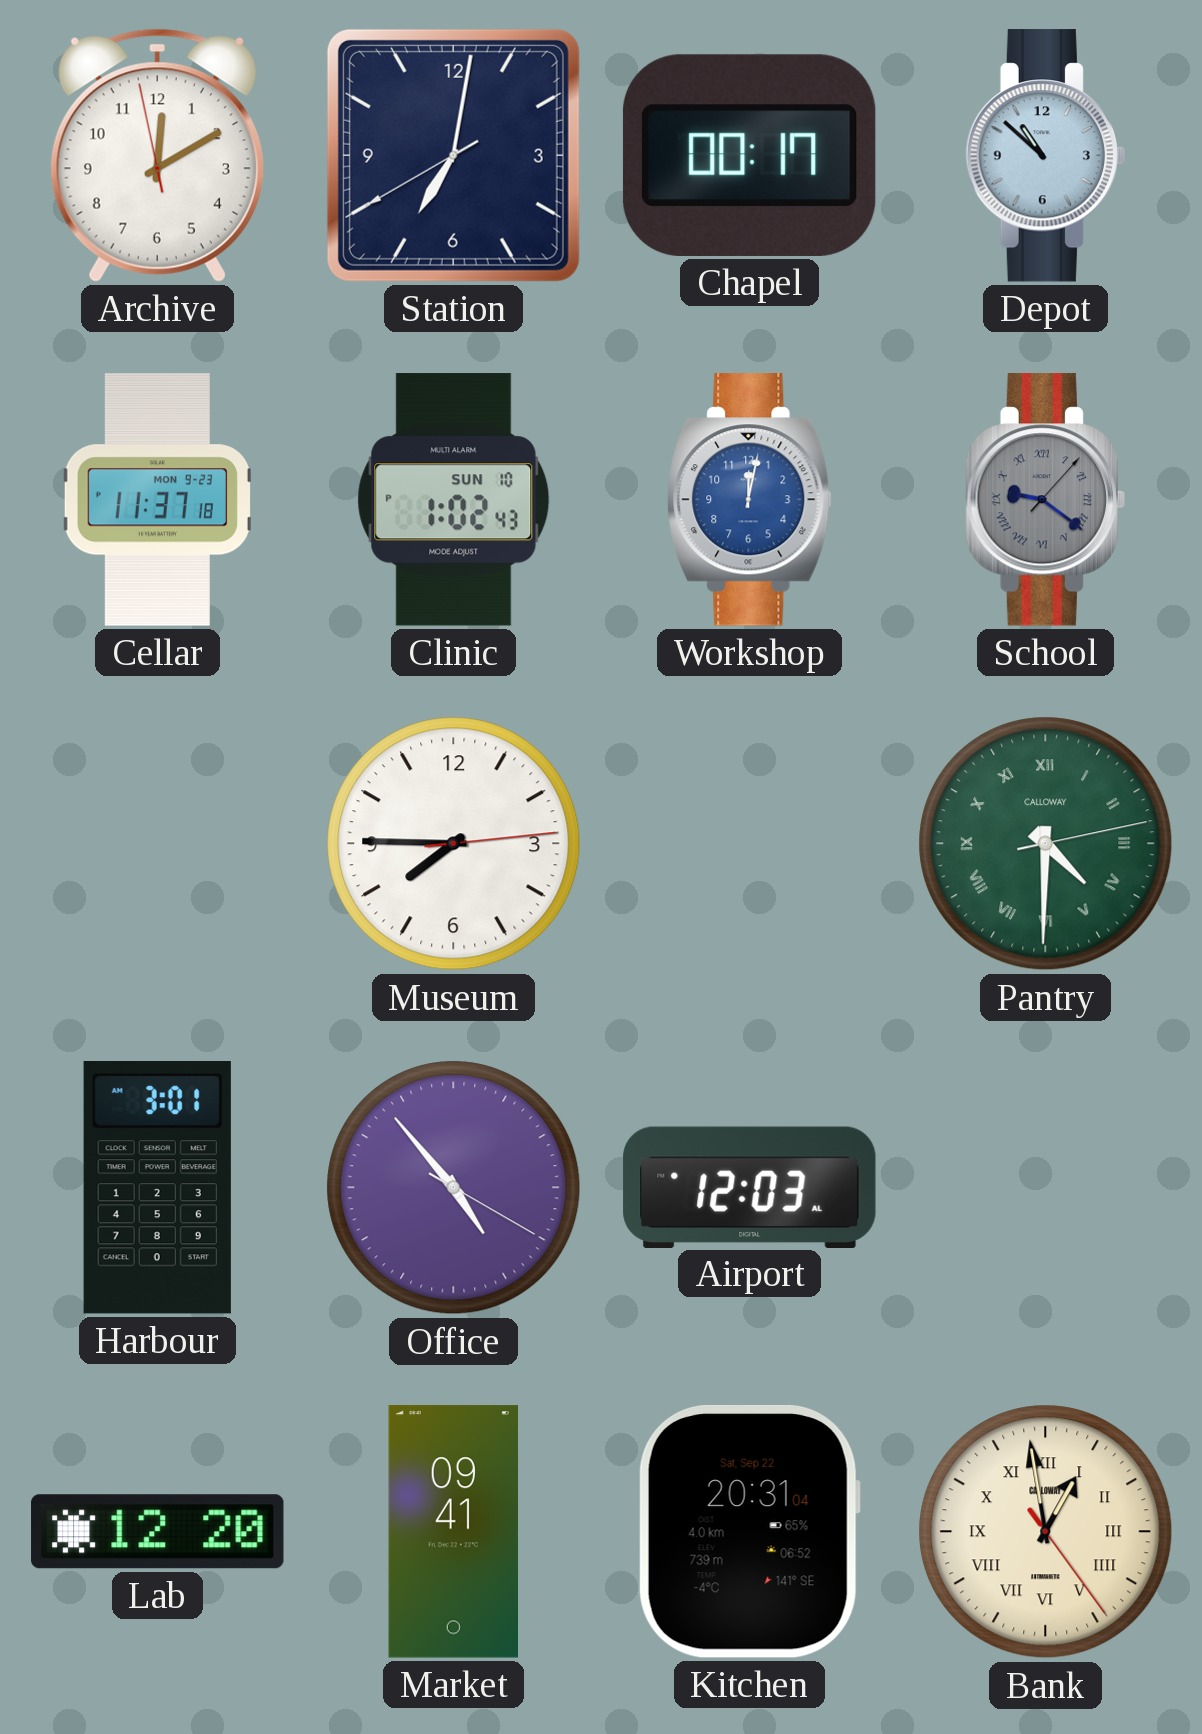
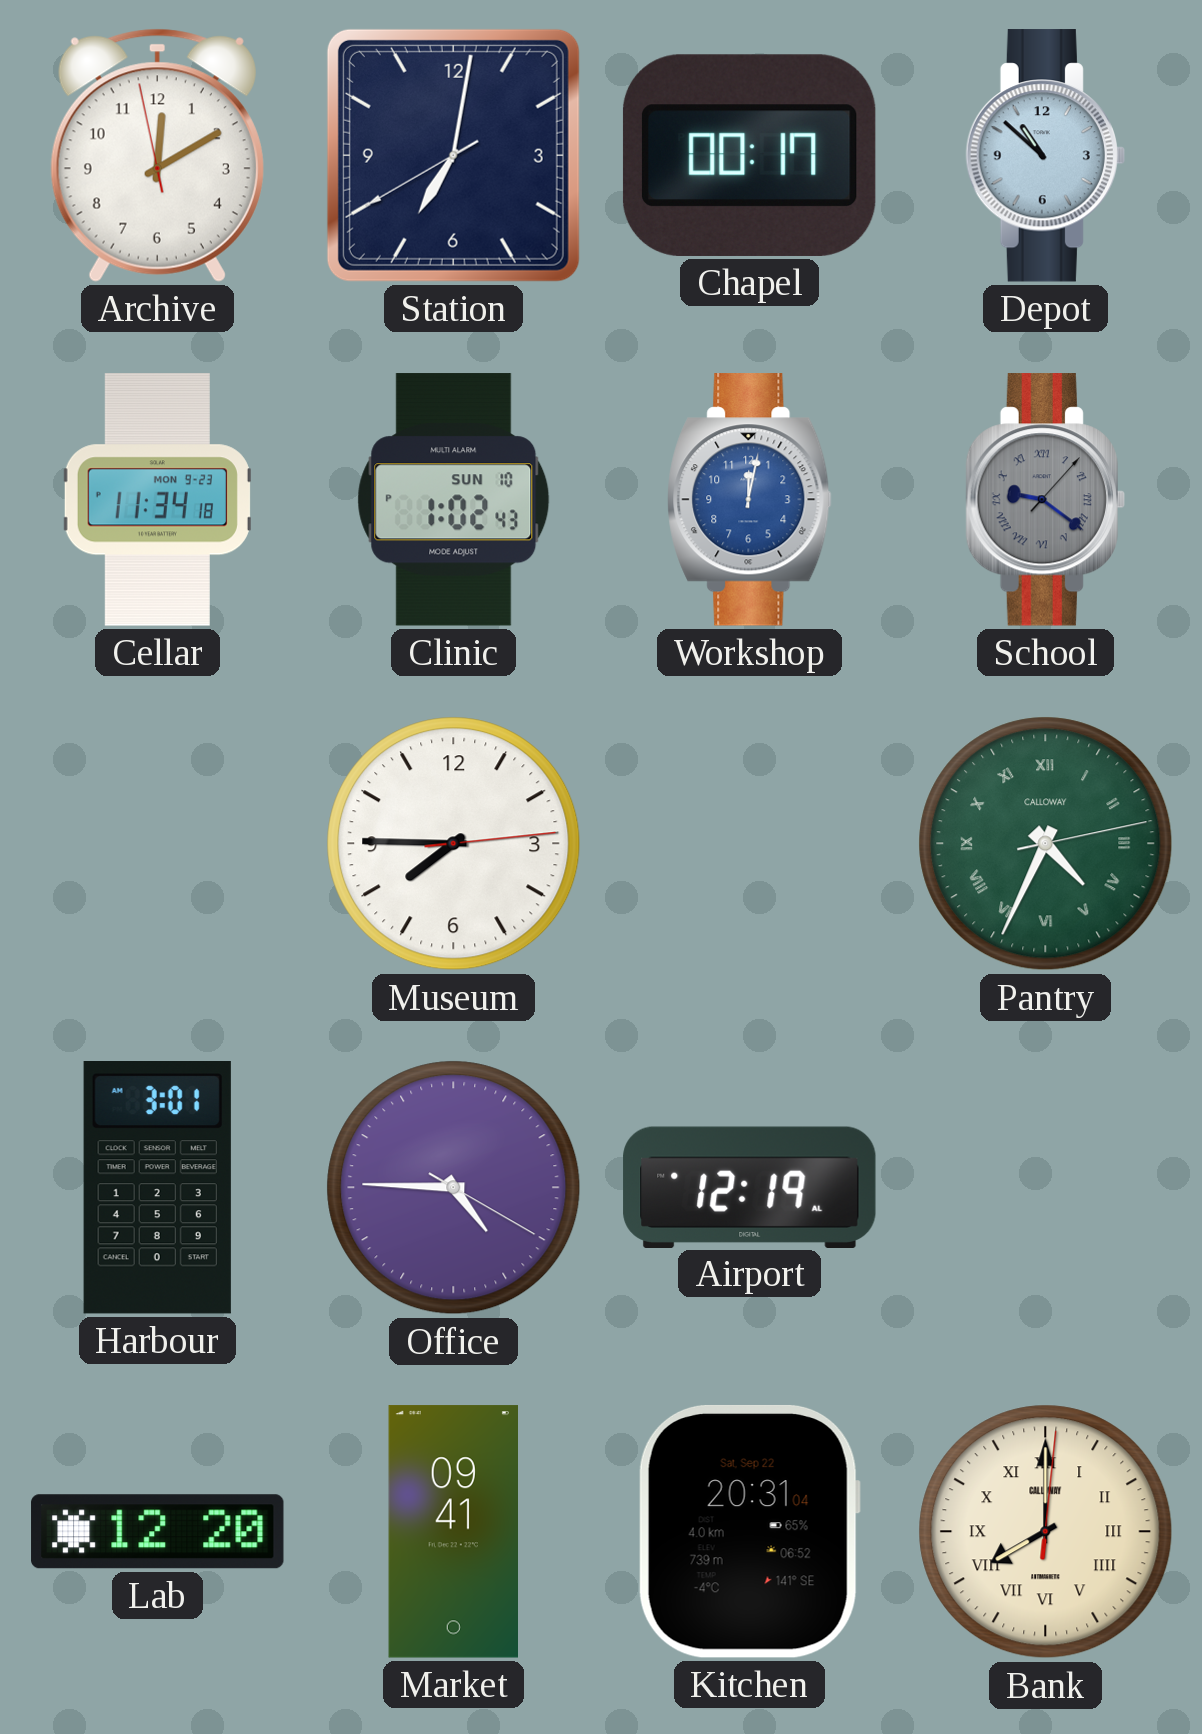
Cellar: 11:37 -> 11:34 (157, 500)
Pantry: 4:30 -> 4:34 (1046, 844)
Office: 4:53 -> 4:45 (454, 1188)
Airport: 12:03 -> 12:19 (750, 1187)
Bank: 12:58 -> 8:00 (1046, 1532)
